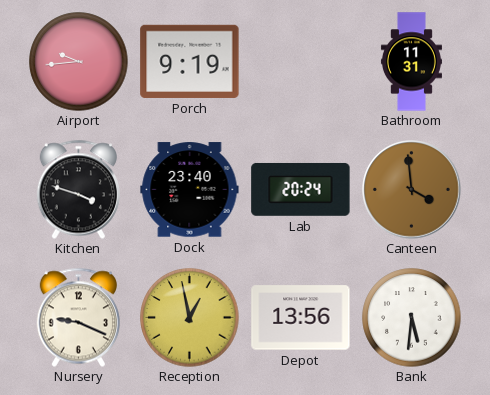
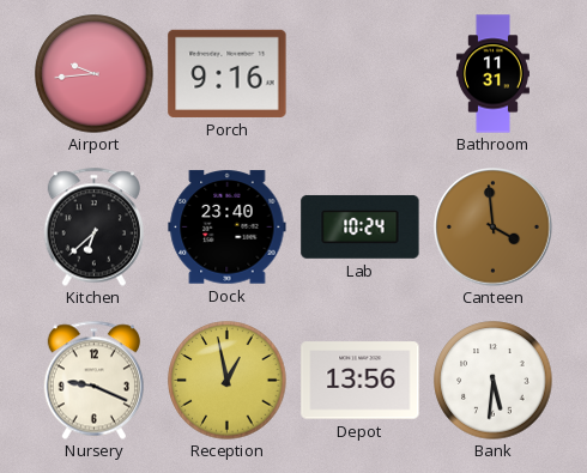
Porch: 9:19 -> 9:16 (228, 73)
Kitchen: 3:48 -> 6:38 (93, 226)
Lab: 20:24 -> 10:24 (361, 226)
